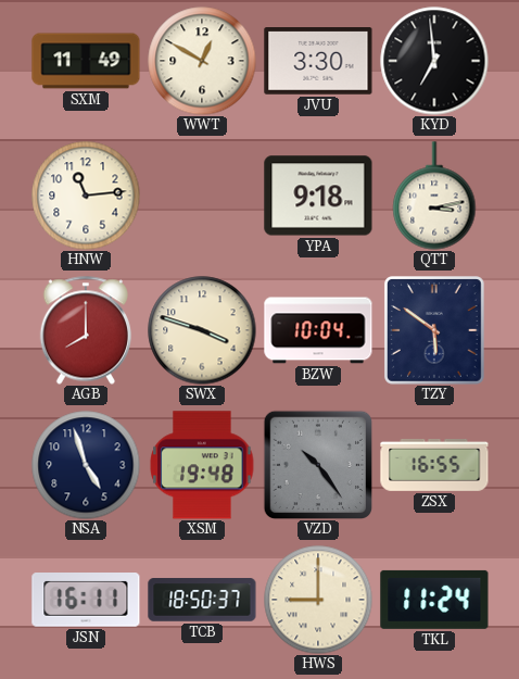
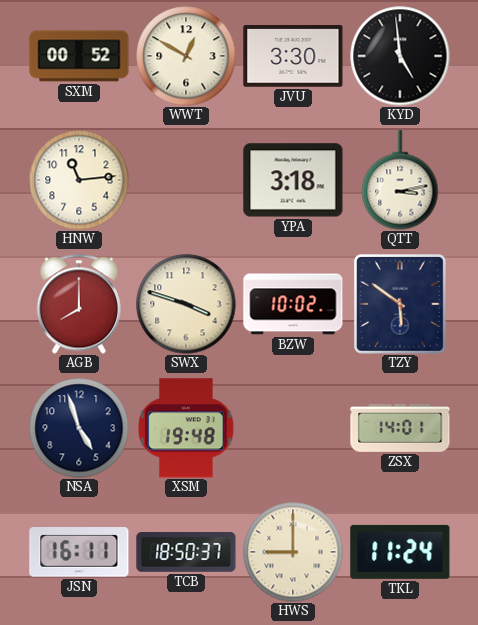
SXM: 11:49 -> 00:52 (79, 56)
KYD: 6:59 -> 4:59 (400, 56)
YPA: 9:18 -> 3:18 (293, 180)
BZW: 10:04 -> 10:02 (293, 304)
VZD: 10:24 -> none (317, 464)
ZSX: 16:55 -> 14:01 (400, 428)
